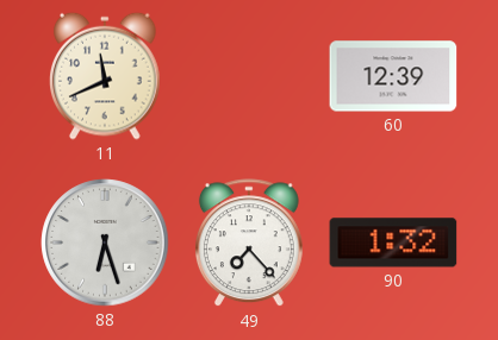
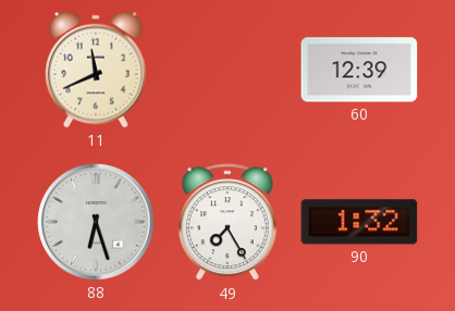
49: 7:23 -> 7:25 (228, 223)
